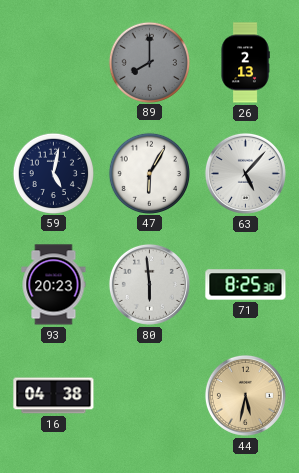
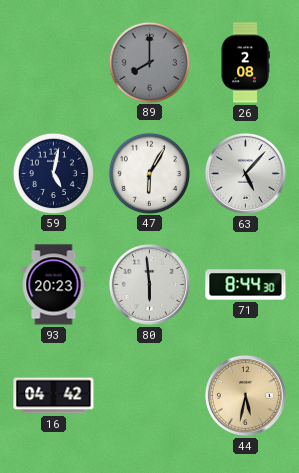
26: 2:13 -> 2:08 (245, 63)
71: 8:25 -> 8:44 (246, 285)
16: 04:38 -> 04:42 (54, 396)
